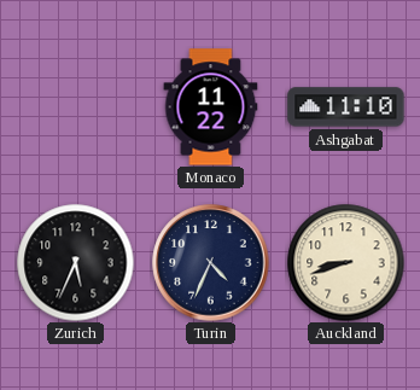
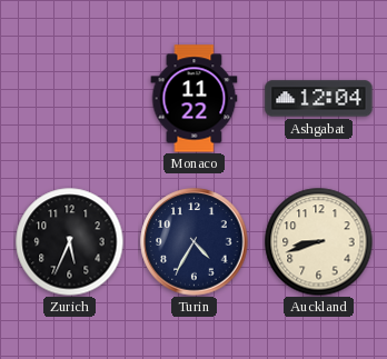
Ashgabat: 11:10 -> 12:04 (319, 99)
Turin: 4:34 -> 4:35 (195, 242)
